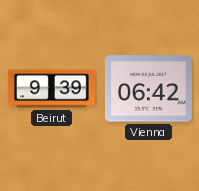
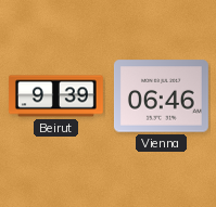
Vienna: 06:42 -> 06:46 (161, 96)
